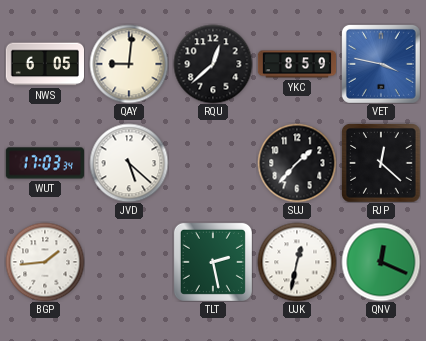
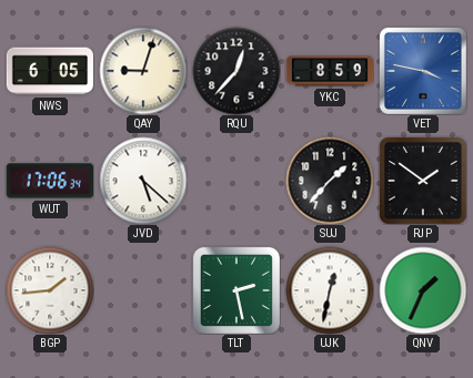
QAY: 9:01 -> 9:03 (143, 71)
RQU: 12:38 -> 12:37 (236, 71)
WUT: 17:03 -> 17:06 (49, 181)
RJP: 12:22 -> 1:51 (423, 181)
QNV: 12:19 -> 1:34 (423, 290)
